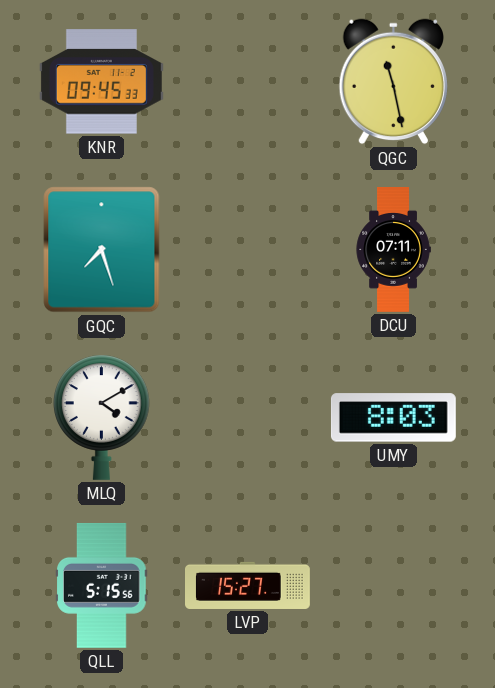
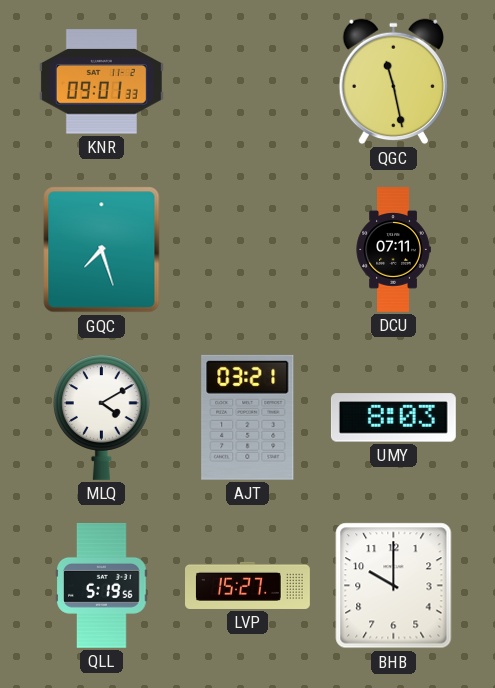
KNR: 09:45 -> 09:01 (101, 82)
AJT: none -> 03:21 (248, 417)
QLL: 5:15 -> 5:19 (102, 585)
BHB: none -> 10:00 (394, 586)
